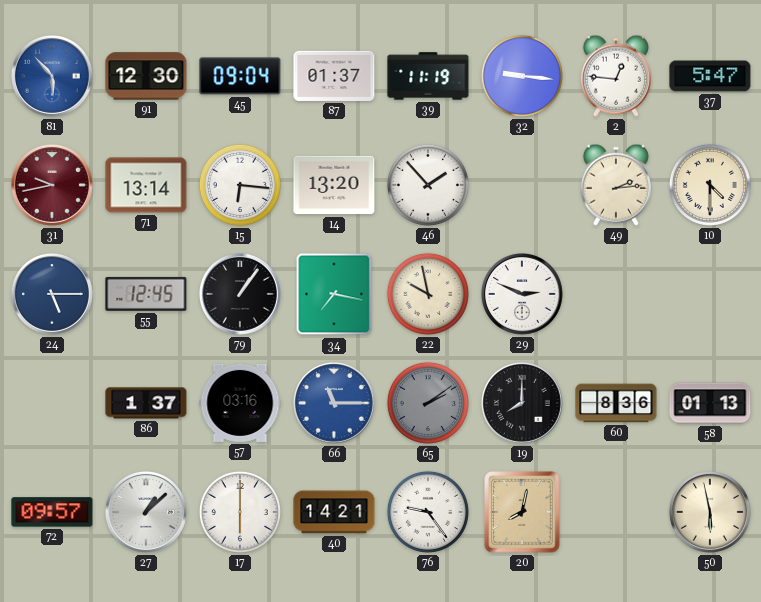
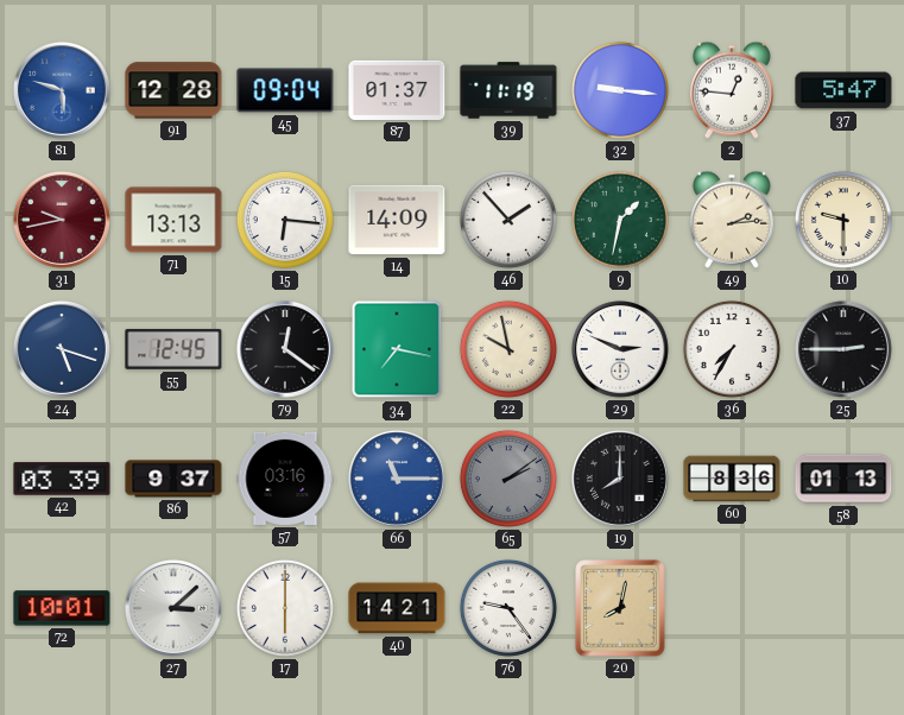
81: 5:53 -> 5:48 (62, 90)
91: 12:30 -> 12:28 (173, 90)
71: 13:14 -> 13:13 (173, 220)
14: 13:20 -> 14:09 (397, 220)
9: none -> 1:32 (620, 220)
10: 4:30 -> 9:30 (843, 220)
24: 5:15 -> 5:18 (62, 349)
79: 1:06 -> 12:21 (285, 349)
36: none -> 7:35 (732, 349)
25: none -> 2:45 (843, 349)
42: none -> 03:39 (62, 479)
86: 1:37 -> 9:37 (173, 479)
72: 09:57 -> 10:01 (62, 608)
27: 1:08 -> 3:08 (173, 608)
50: 5:58 -> none (710, 512)
